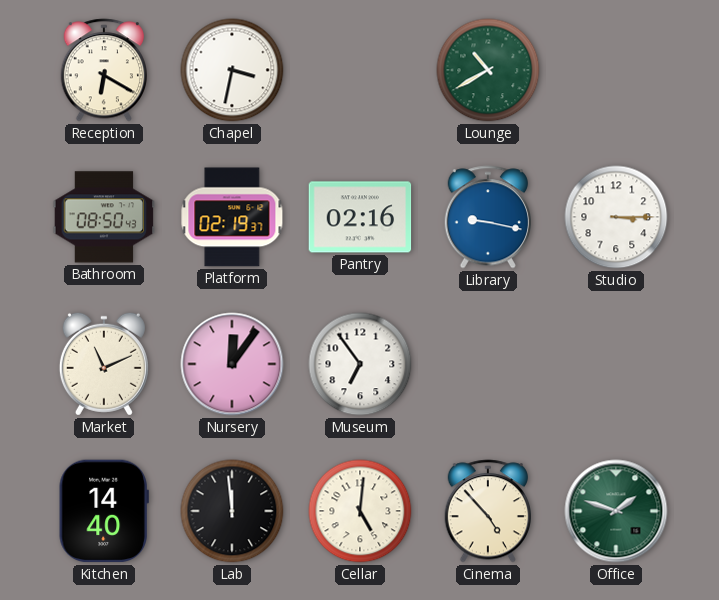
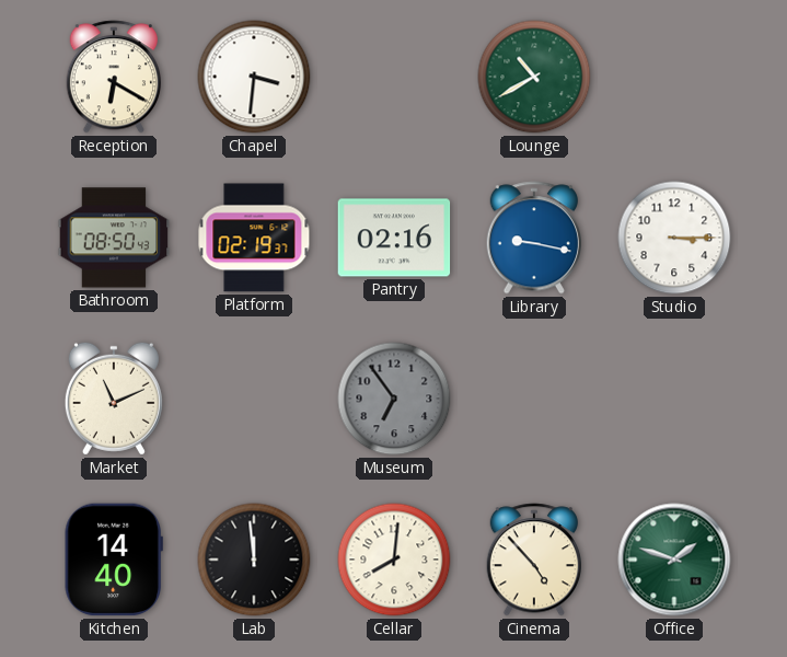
Chapel: 3:32 -> 3:31 (254, 77)
Nursery: 12:06 -> none (232, 364)
Museum dial: white -> grey (394, 399)
Cellar: 5:01 -> 8:01 (394, 560)
